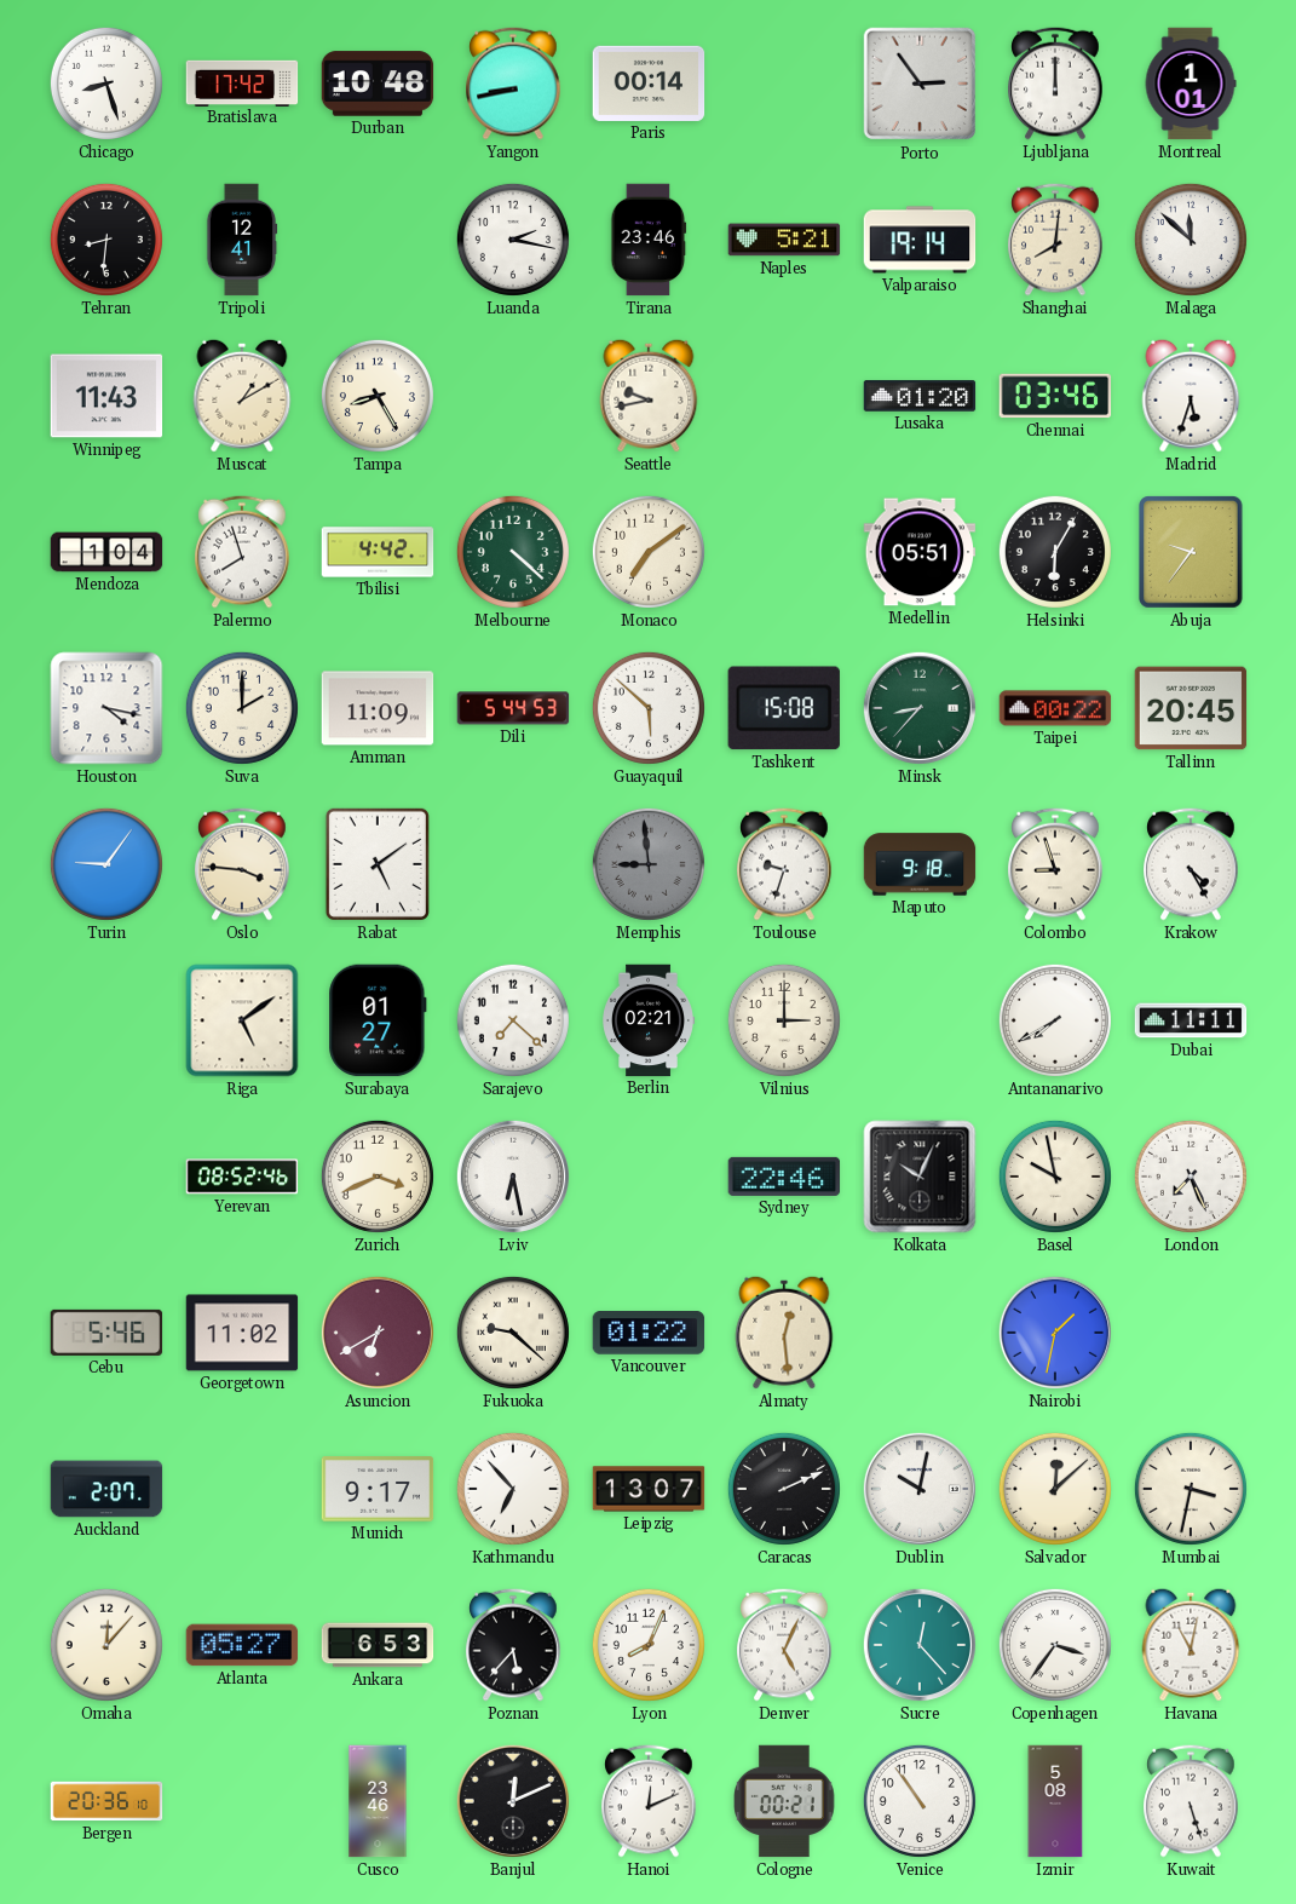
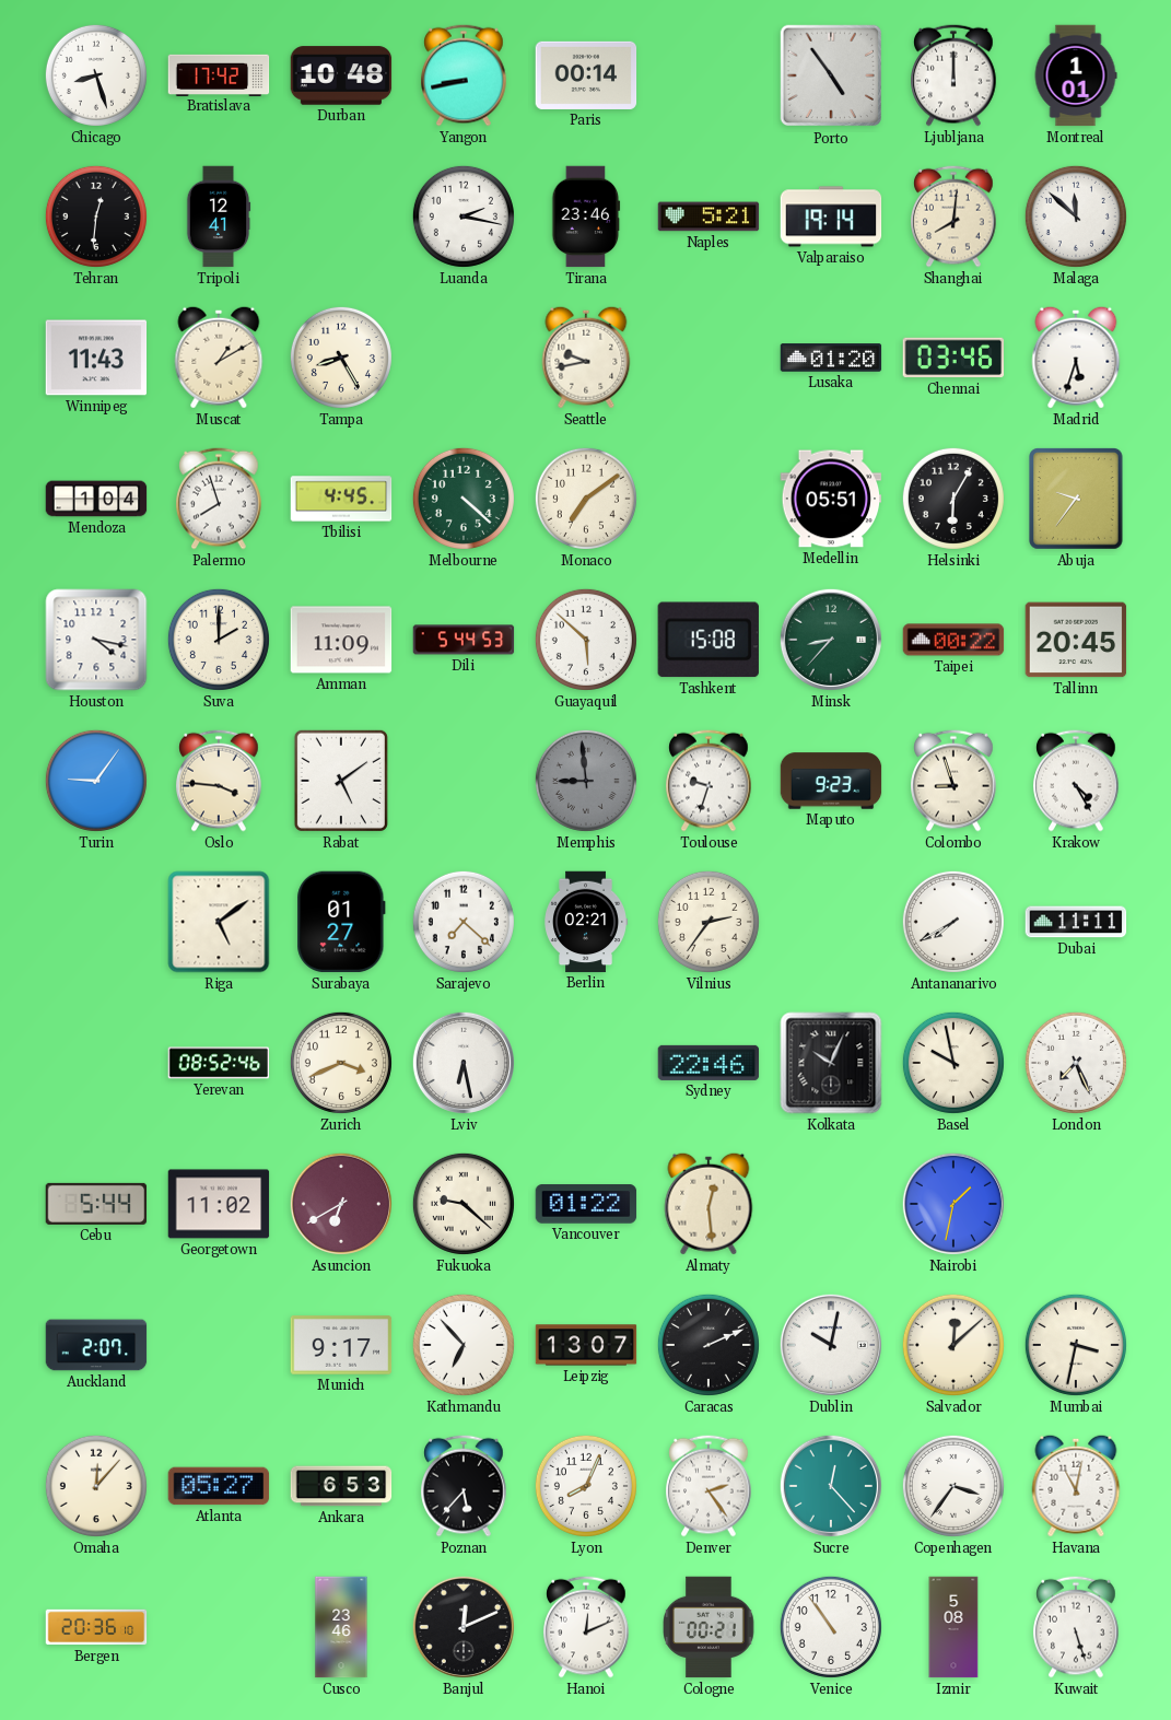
Porto: 2:54 -> 4:54 (831, 75)
Tehran: 8:31 -> 12:31 (96, 217)
Tbilisi: 4:42 -> 4:45 (341, 499)
Maputo: 9:18 -> 9:23 (831, 781)
Vilnius: 3:00 -> 2:36 (709, 922)
Cebu: 5:46 -> 5:44 (96, 1204)
Denver: 5:04 -> 2:24 (709, 1486)
